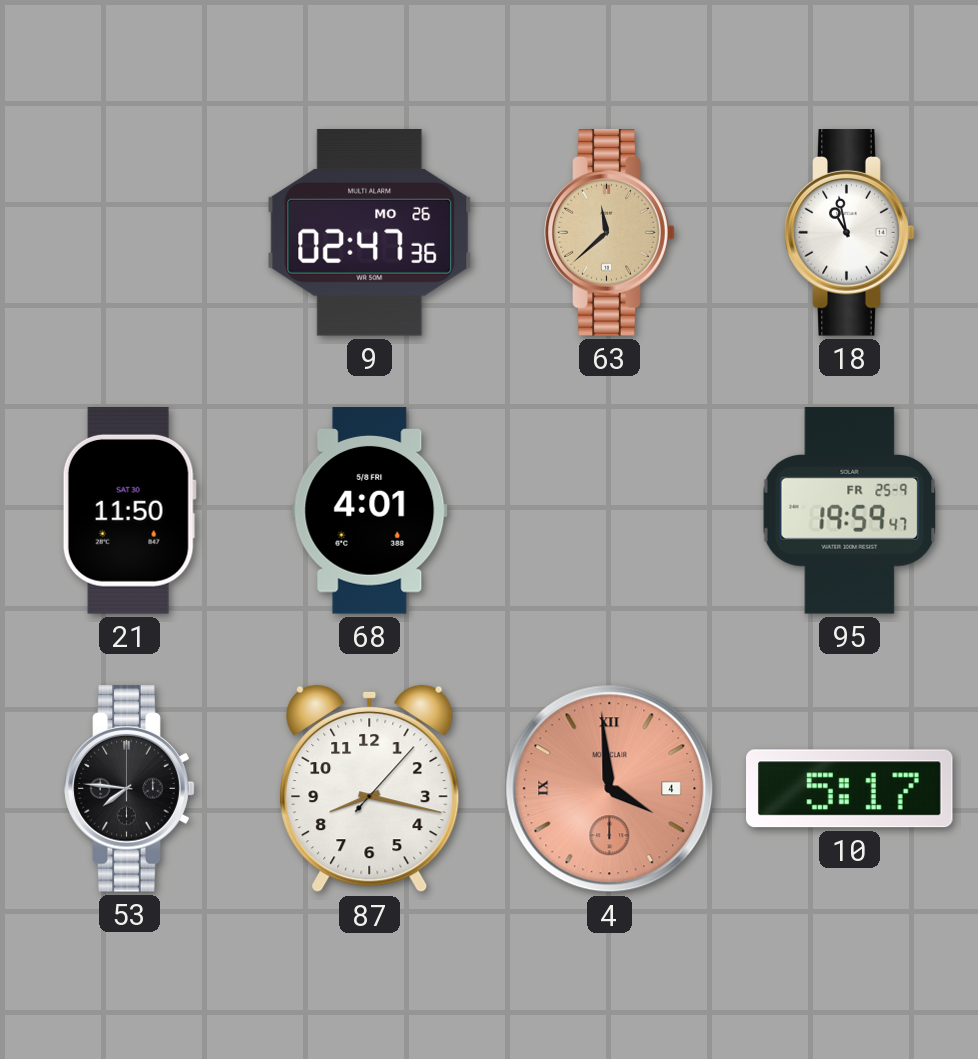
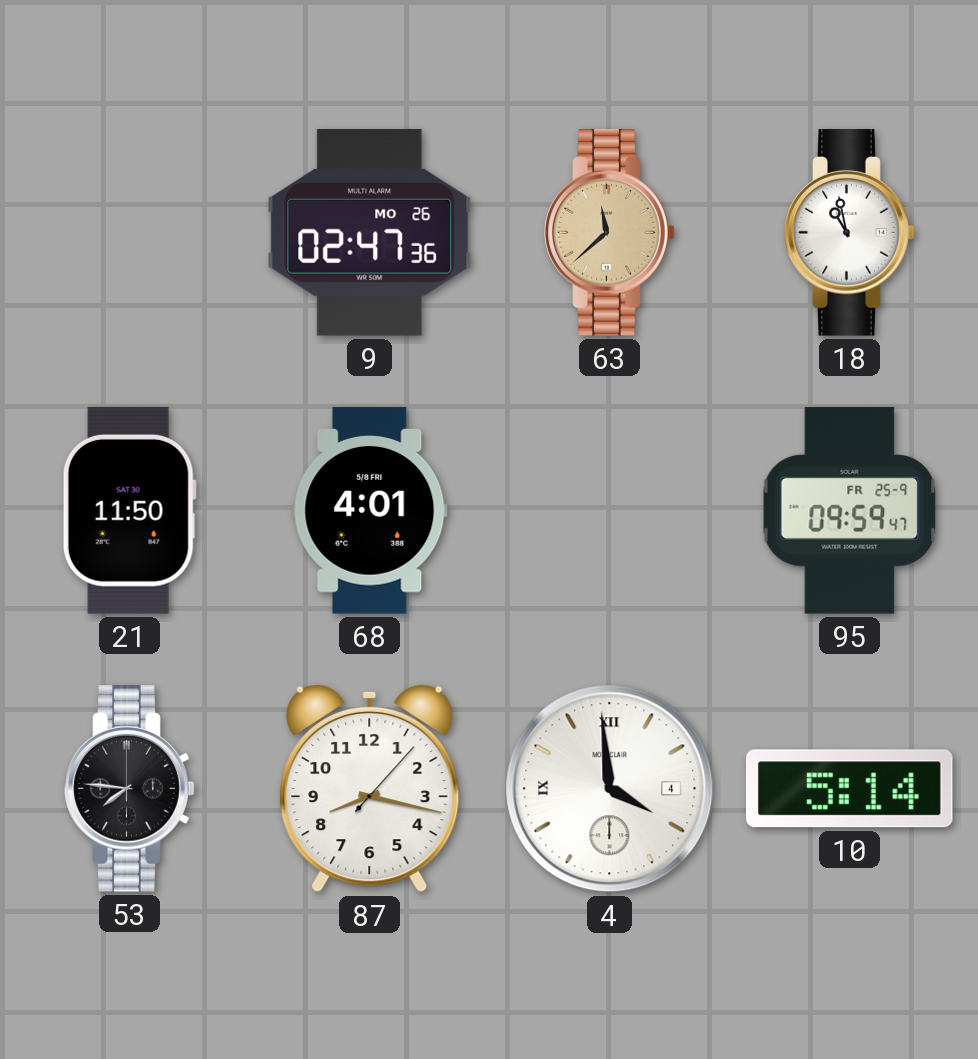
95: 19:59 -> 09:59 (850, 511)
4 dial: salmon -> white (610, 789)
10: 5:17 -> 5:14 (850, 789)
